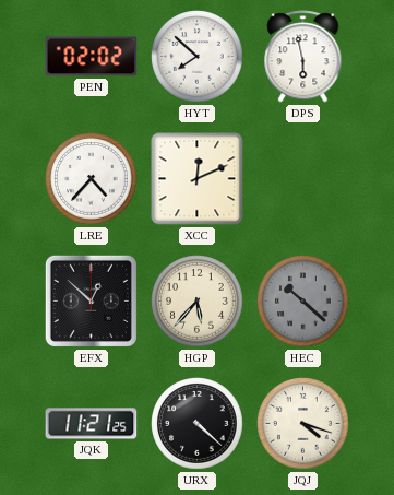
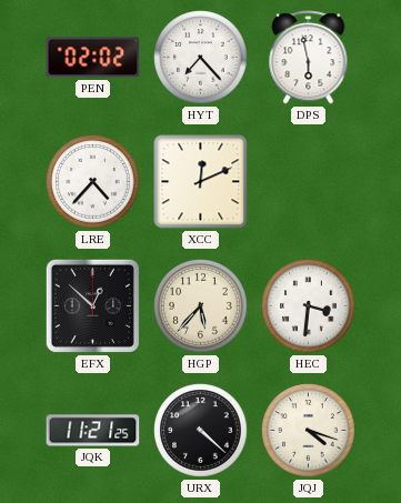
HYT: 7:52 -> 7:23 (201, 58)
HEC: 10:22 -> 3:31 (309, 306)
HEC dial: grey -> white (309, 306)
